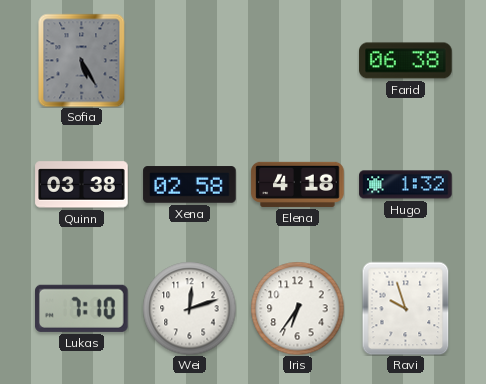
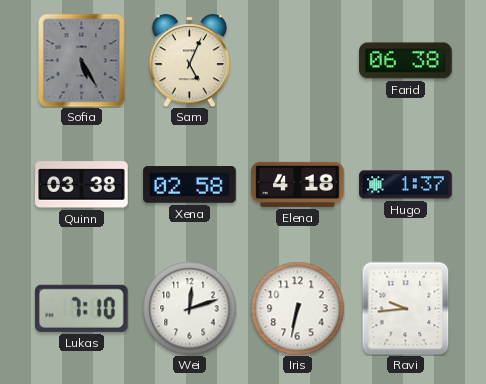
Sam: none -> 5:04 (189, 60)
Hugo: 1:32 -> 1:37 (406, 185)
Iris: 6:36 -> 6:32 (297, 308)
Ravi: 9:57 -> 9:44 (406, 308)
